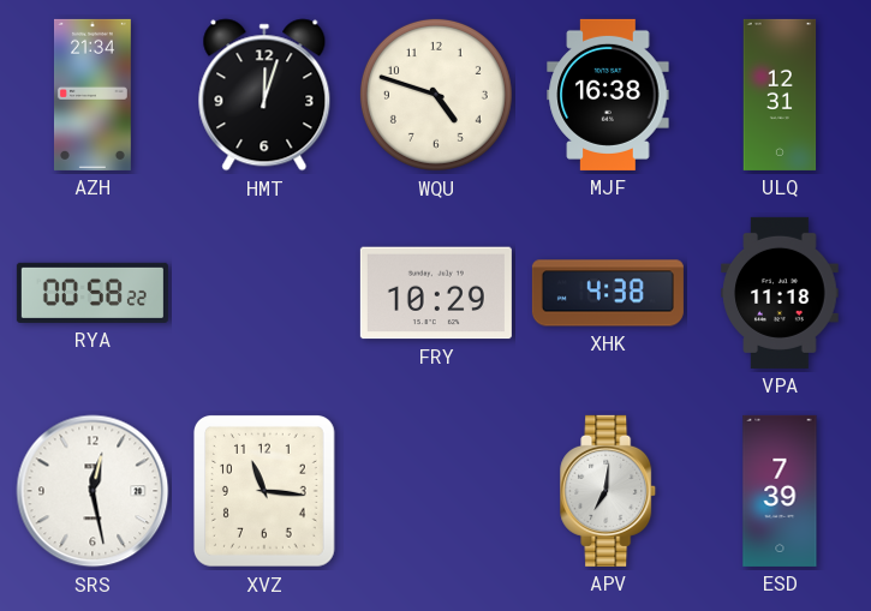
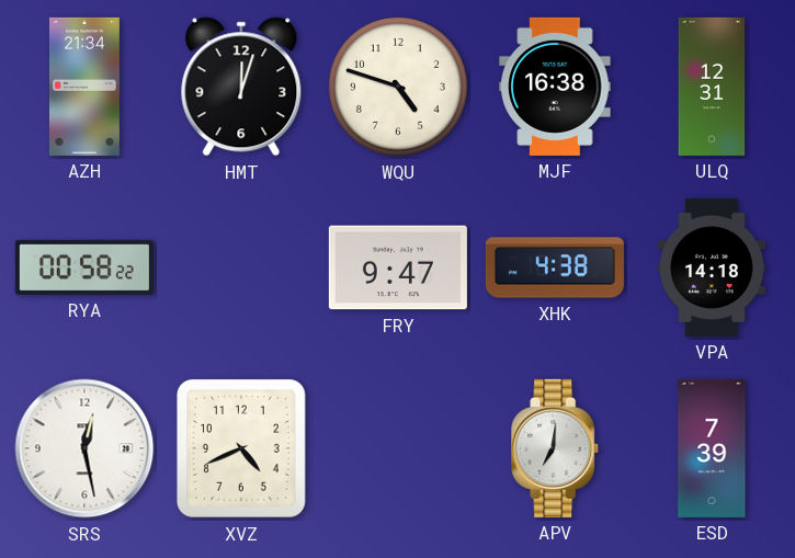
FRY: 10:29 -> 9:47 (398, 267)
VPA: 11:18 -> 14:18 (712, 267)
XVZ: 11:16 -> 4:41 (241, 449)
